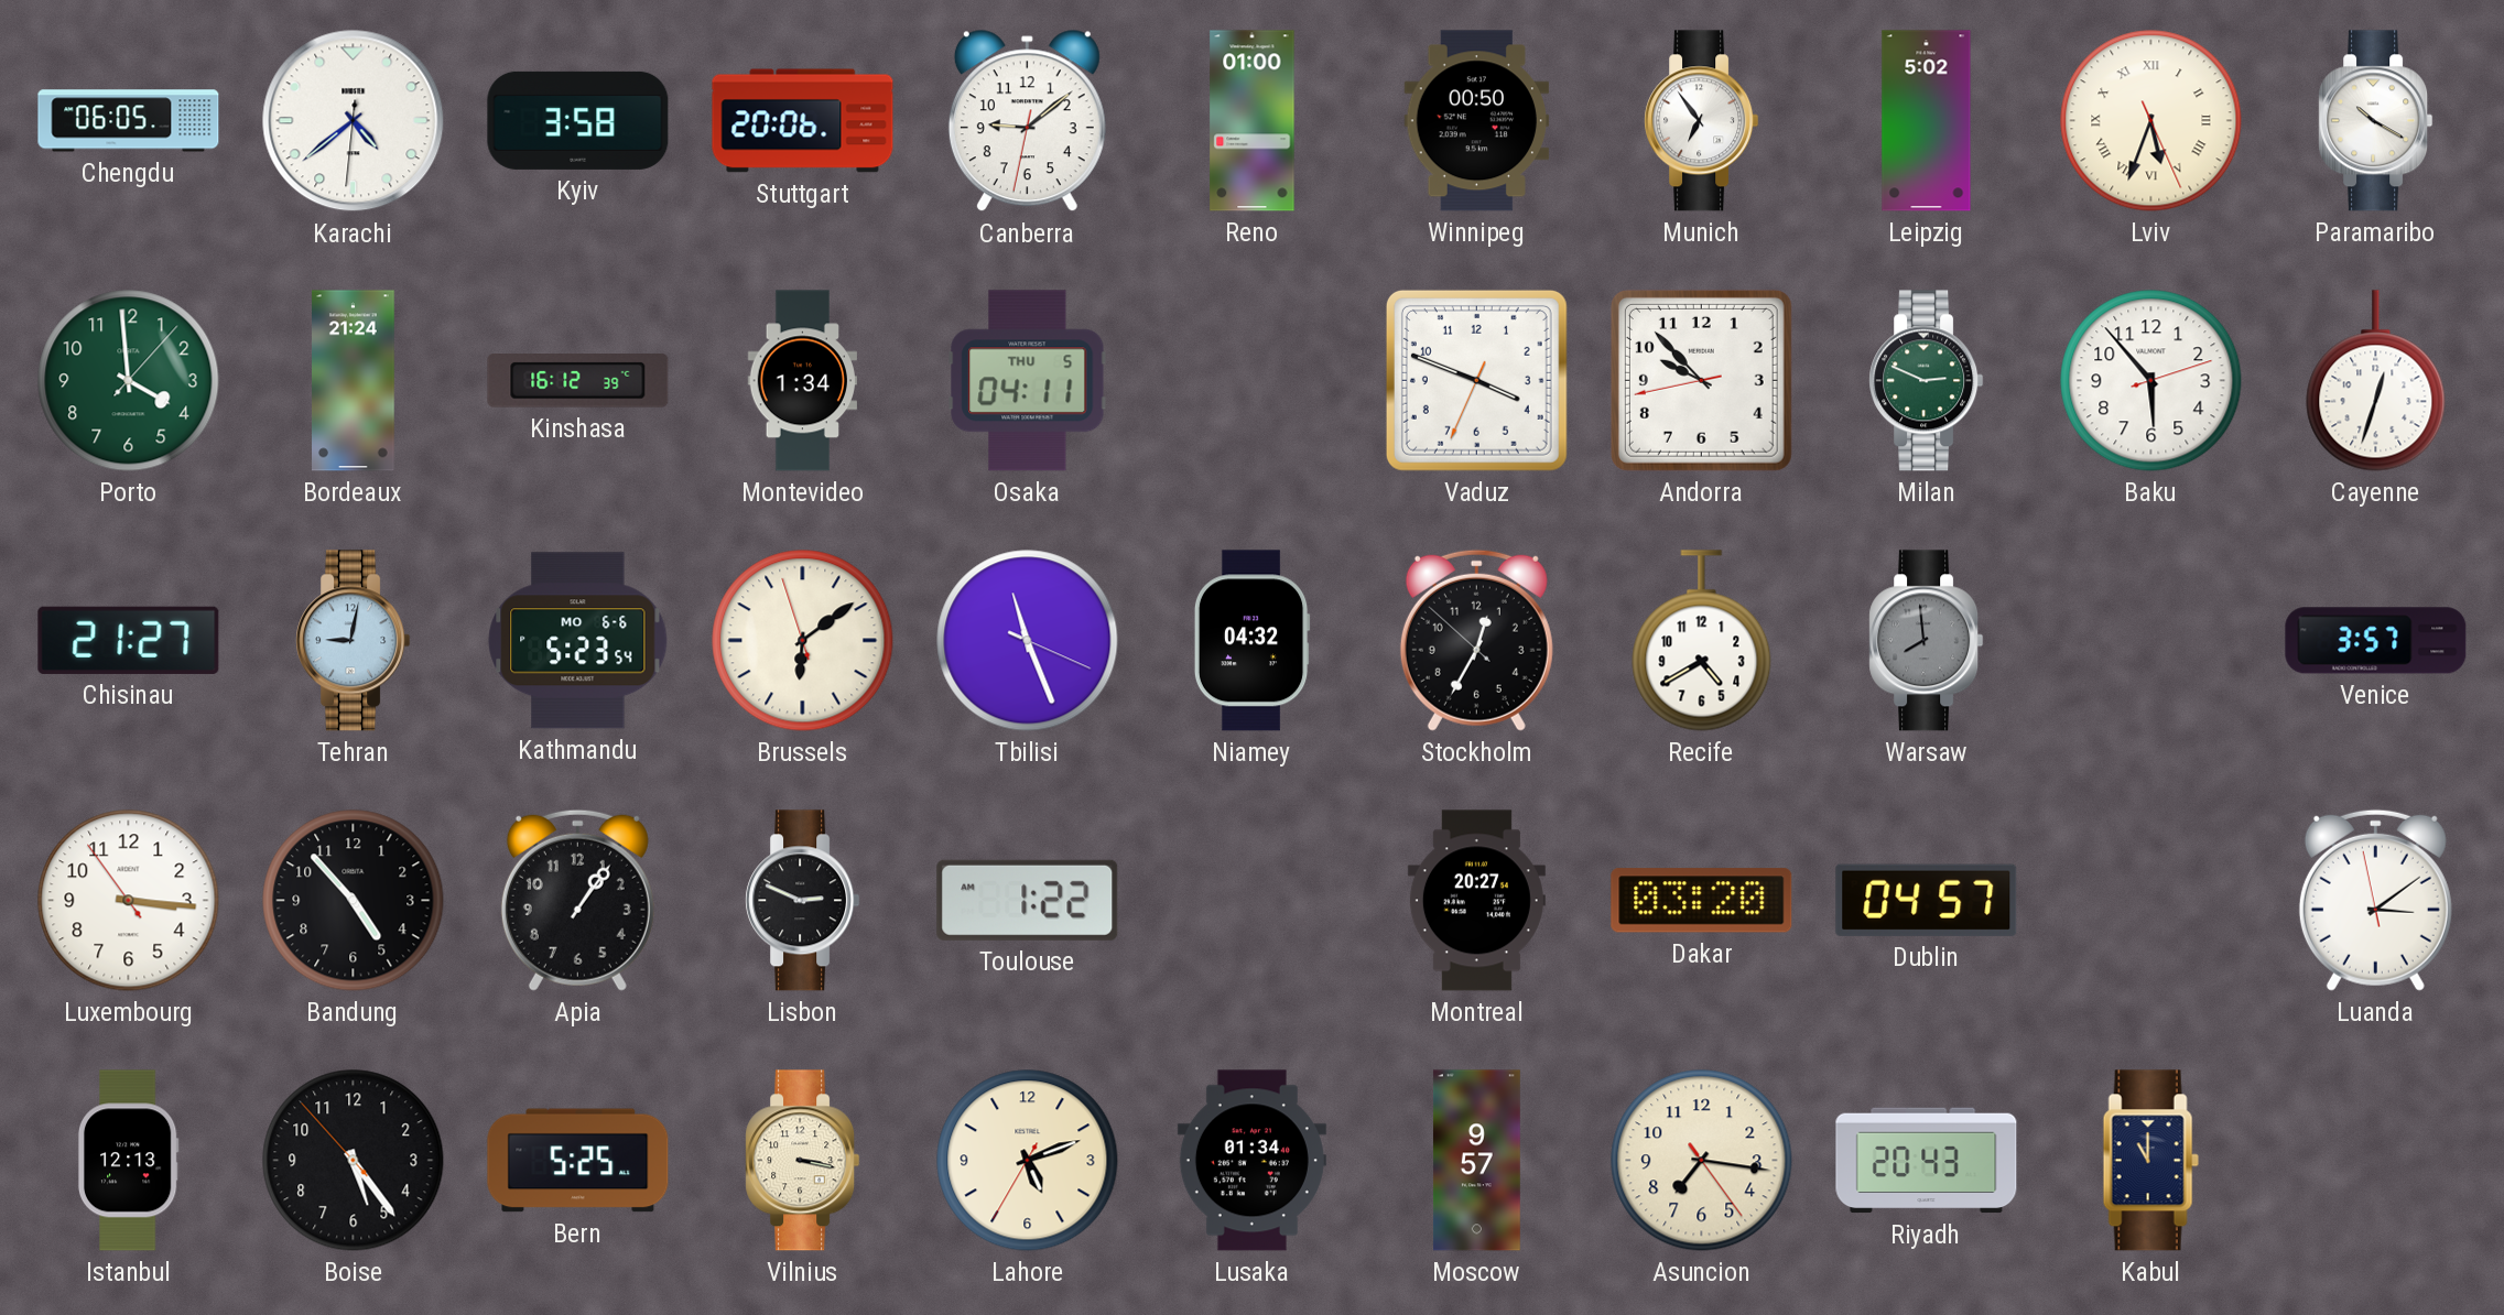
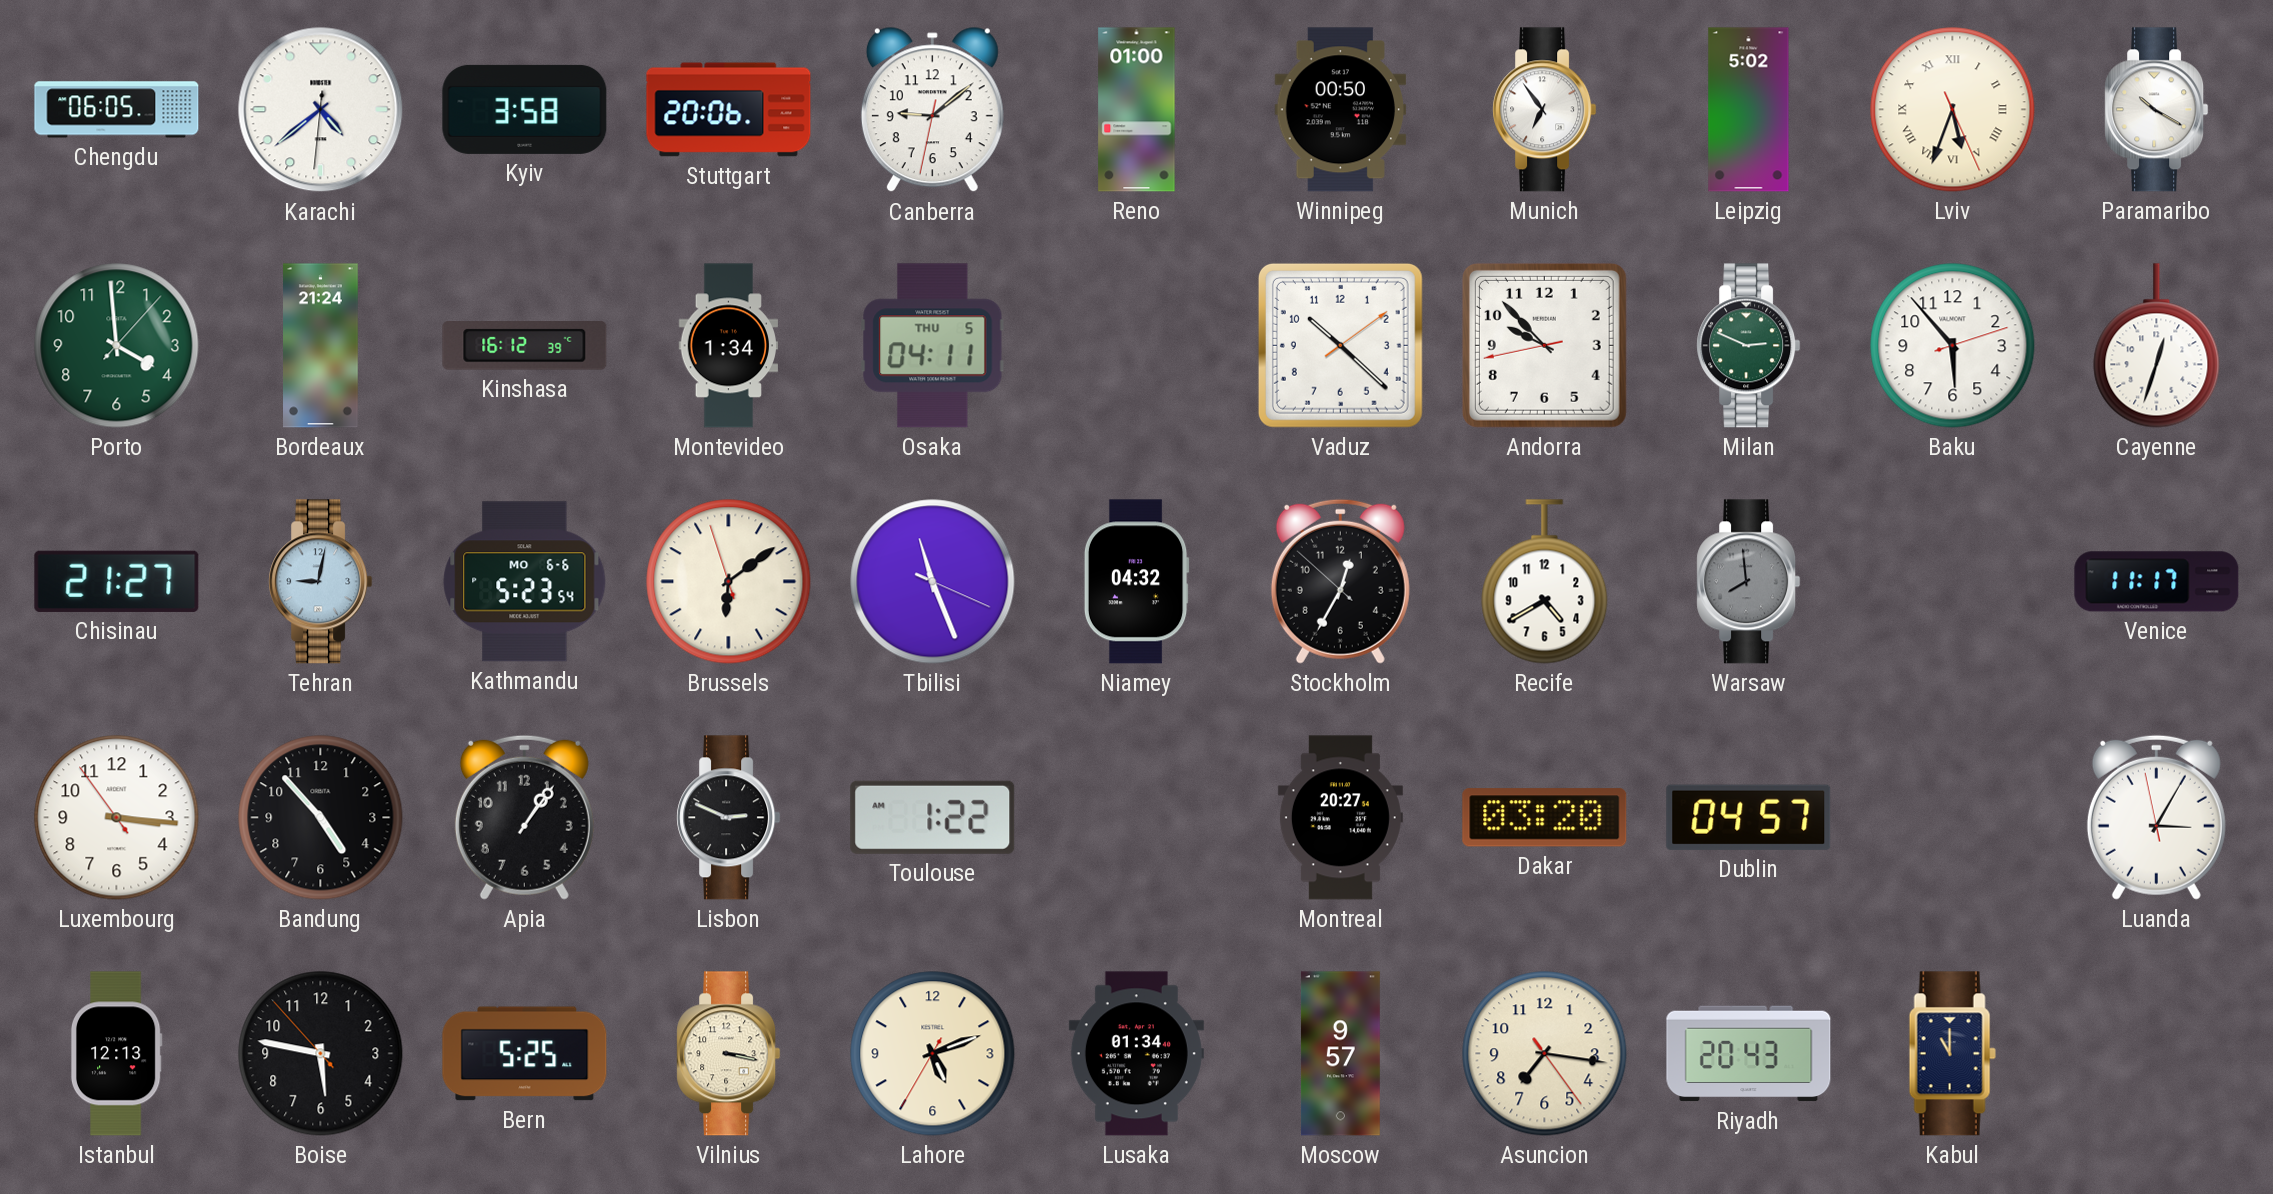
Vaduz: 3:48 -> 10:22 (1340, 345)
Venice: 3:57 -> 11:17 (2157, 582)
Luanda: 3:08 -> 3:04 (2156, 817)
Boise: 5:23 -> 5:46 (321, 1054)
